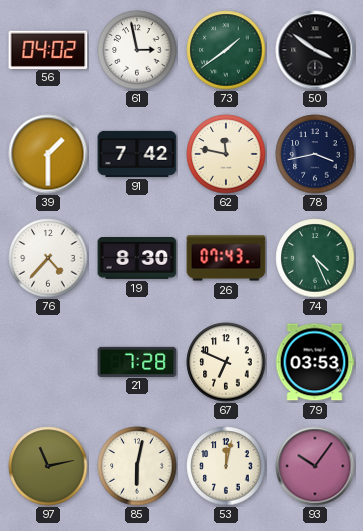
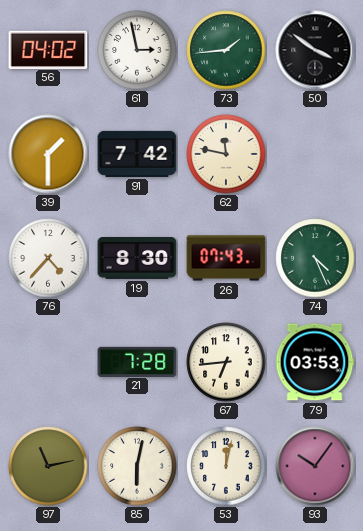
73: 1:39 -> 1:44 (226, 50)
78: 3:43 -> none (315, 154)
67: 6:49 -> 6:44 (226, 362)
